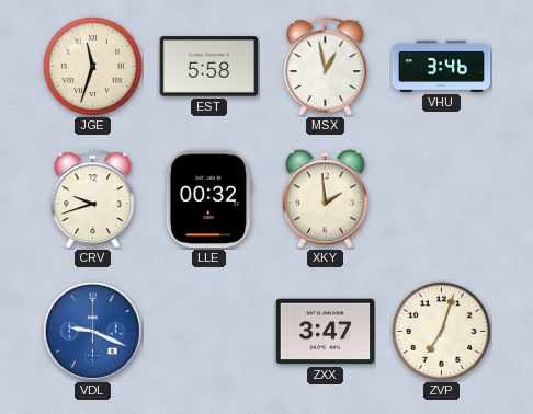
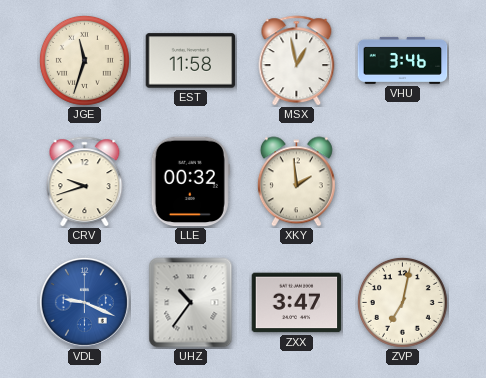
EST: 5:58 -> 11:58 (191, 61)
UHZ: none -> 10:36 (191, 303)
ZVP: 7:03 -> 7:02 (402, 302)
